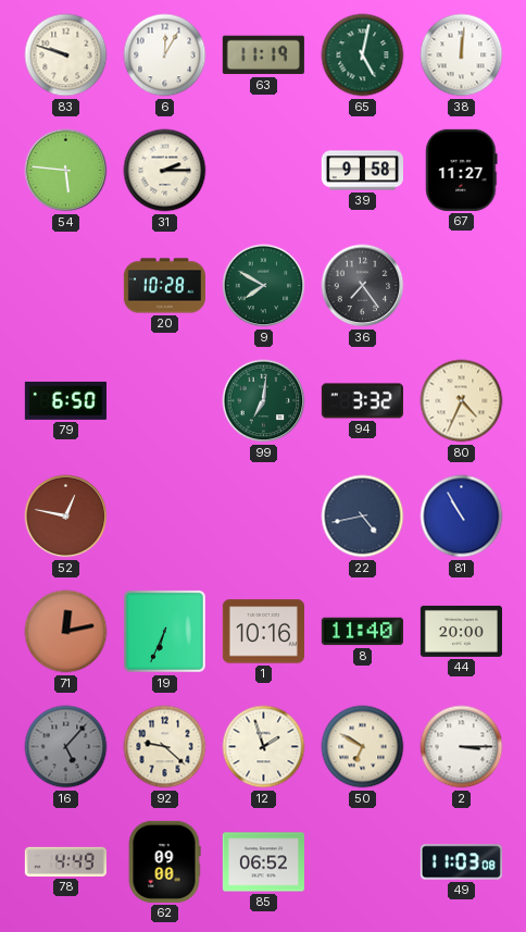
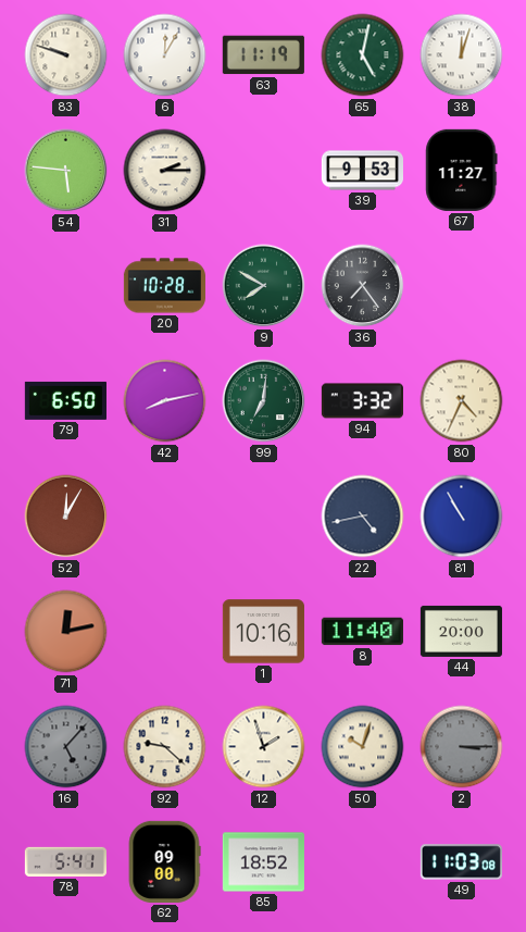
38: 12:01 -> 12:03 (462, 55)
39: 9:58 -> 9:53 (362, 171)
42: none -> 8:13 (165, 401)
52: 12:47 -> 12:05 (66, 517)
19: 6:34 -> none (164, 631)
50: 6:50 -> 10:03 (363, 747)
2 dial: white -> grey (462, 747)
78: 4:49 -> 5:41 (65, 861)
85: 06:52 -> 18:52 (263, 862)
